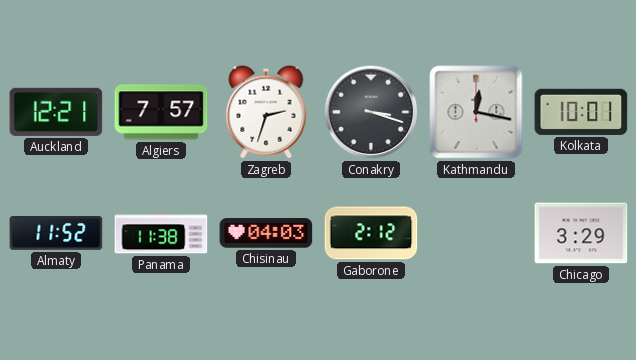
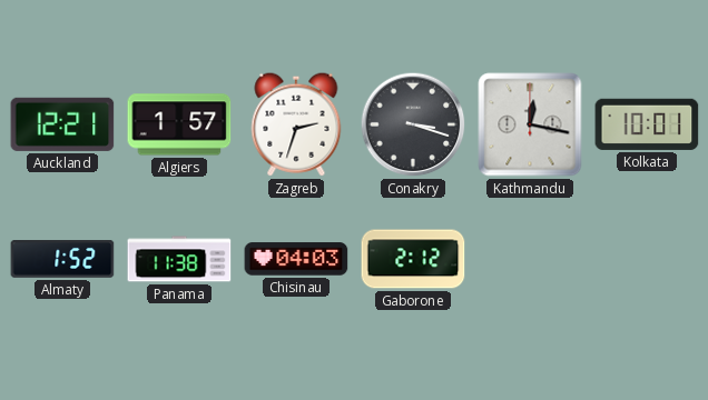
Algiers: 7:57 -> 1:57 (179, 124)
Almaty: 11:52 -> 1:52 (62, 260)
Chicago: 3:29 -> none (581, 233)
